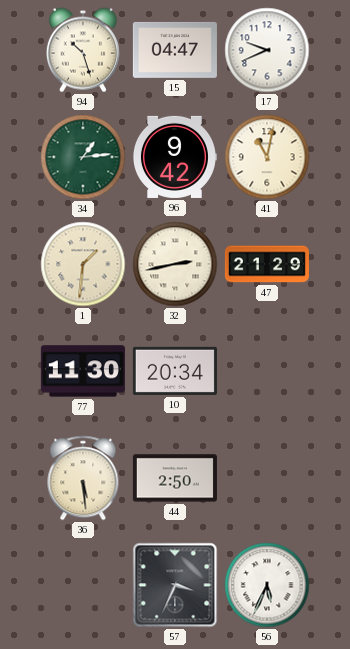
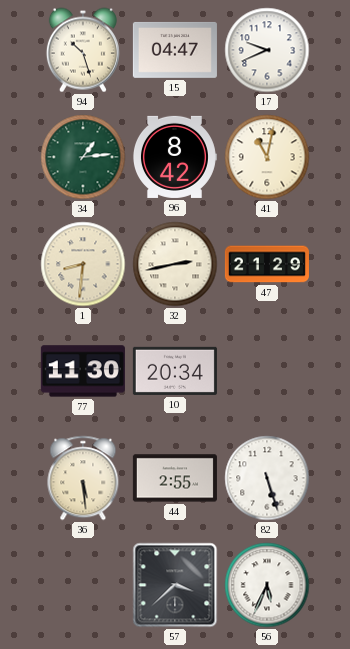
96: 9:42 -> 8:42 (174, 157)
1: 1:31 -> 8:31 (83, 264)
44: 2:50 -> 2:55 (175, 478)
82: none -> 5:27 (267, 478)
57: 3:34 -> 3:38 (175, 585)
